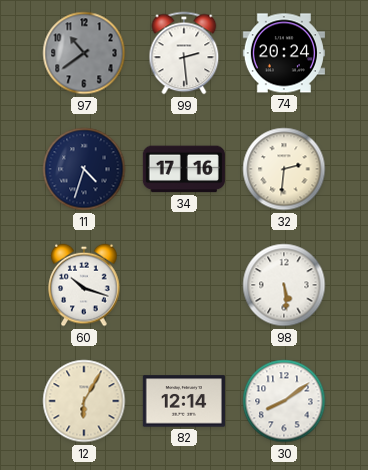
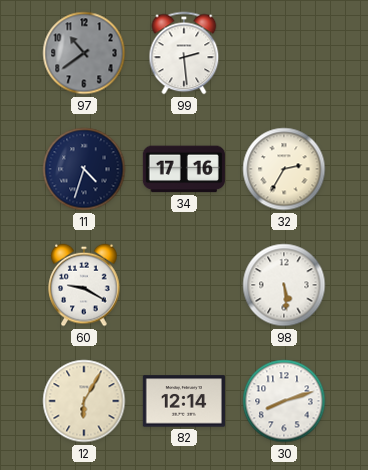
74: 20:24 -> none (284, 53)
32: 2:31 -> 2:35 (284, 169)
60: 10:18 -> 9:20 (84, 285)
30: 8:09 -> 8:12 (284, 401)
